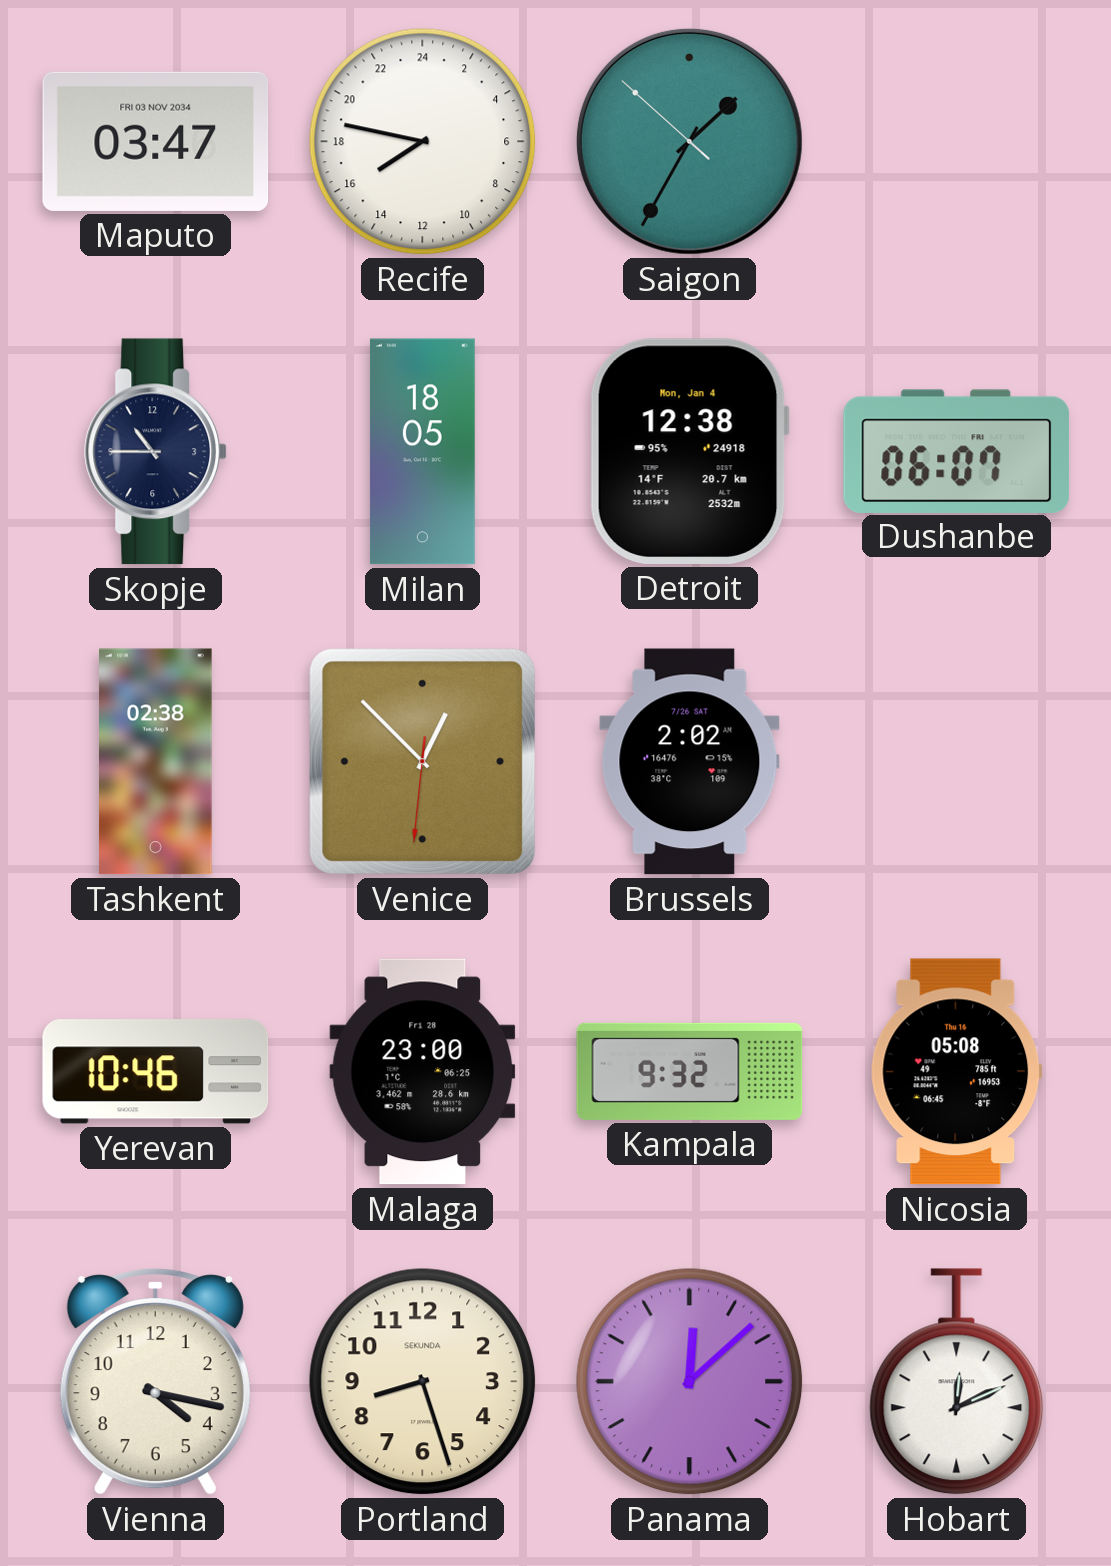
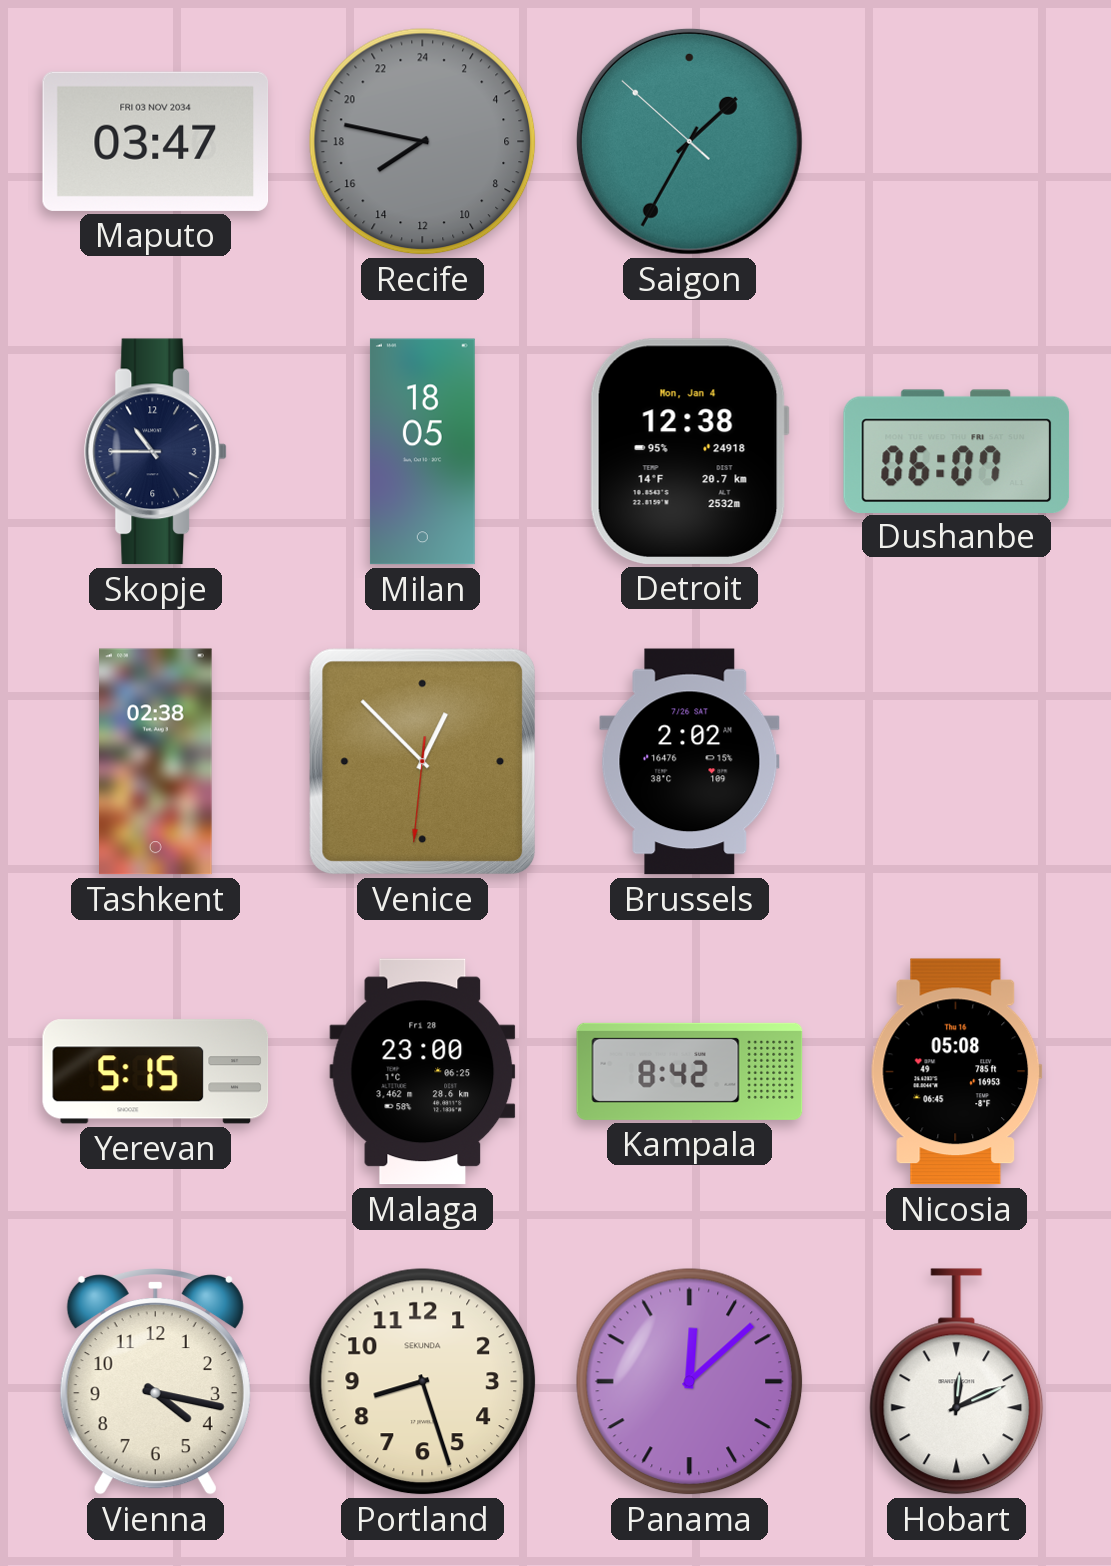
Recife dial: white -> grey (423, 142)
Yerevan: 10:46 -> 5:15 (156, 1072)
Kampala: 9:32 -> 8:42 (690, 1071)
